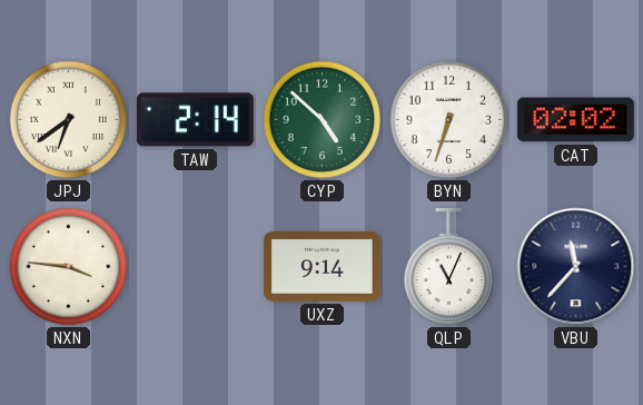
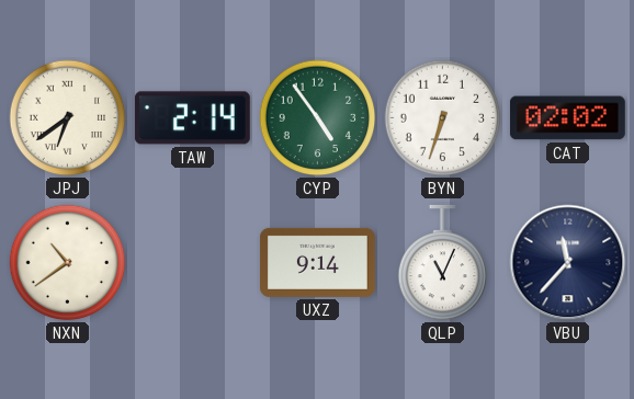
CYP: 4:52 -> 4:54 (318, 118)
NXN: 3:46 -> 10:39 (68, 263)
